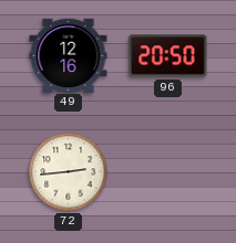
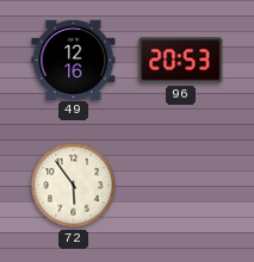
96: 20:50 -> 20:53 (181, 61)
72: 2:44 -> 5:54 (74, 186)
